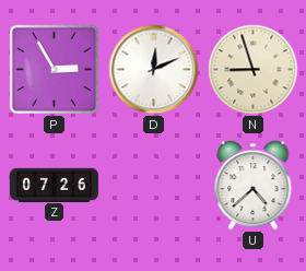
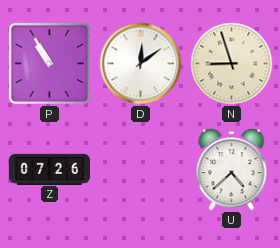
P: 2:55 -> 10:55 (49, 63)
D: 12:11 -> 12:09 (141, 64)
